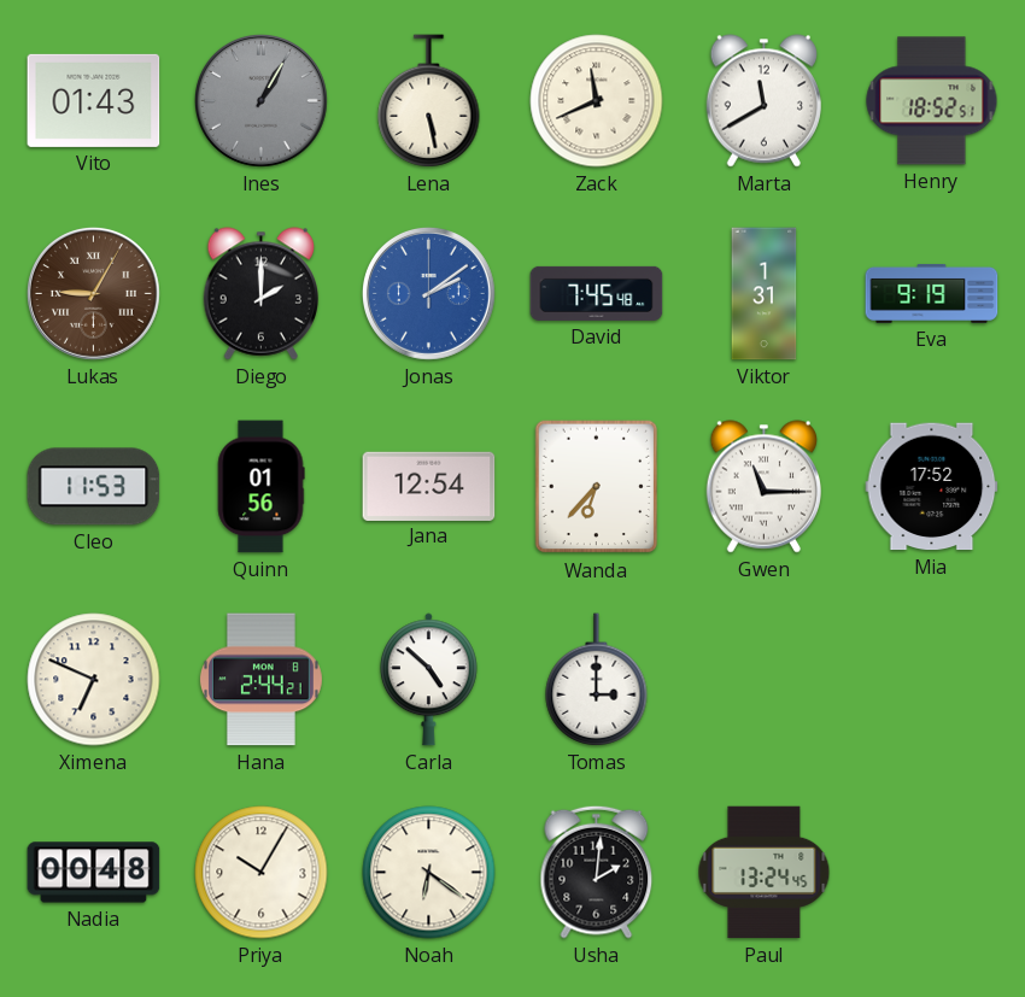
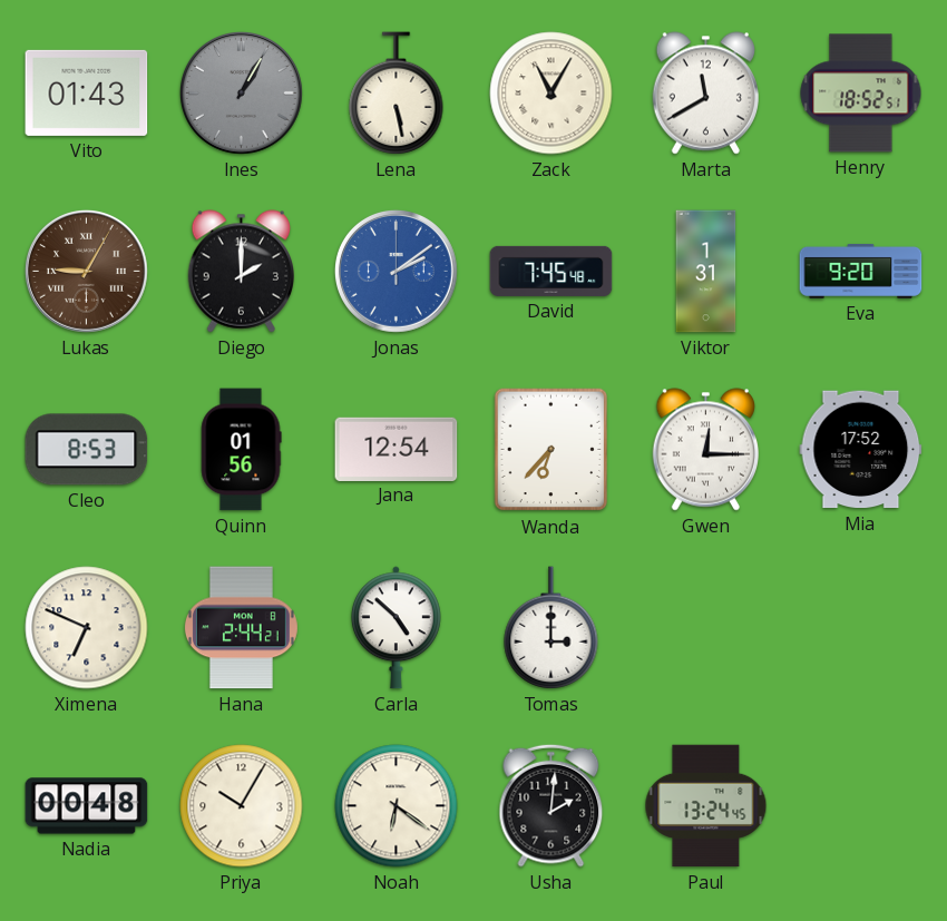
Zack: 11:41 -> 11:05 (551, 94)
Eva: 9:19 -> 9:20 (861, 271)
Cleo: 11:53 -> 8:53 (87, 450)
Gwen: 11:15 -> 12:15 (705, 450)
